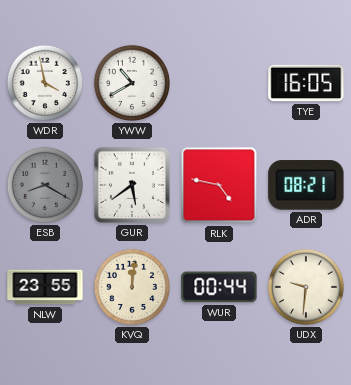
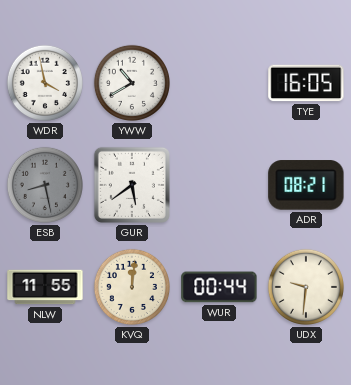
ESB: 8:20 -> 8:28 (45, 185)
RLK: 4:47 -> none (219, 185)
NLW: 23:55 -> 11:55 (45, 287)
